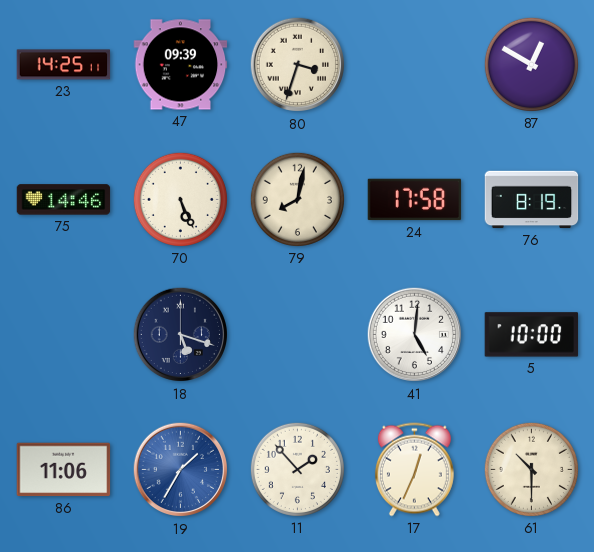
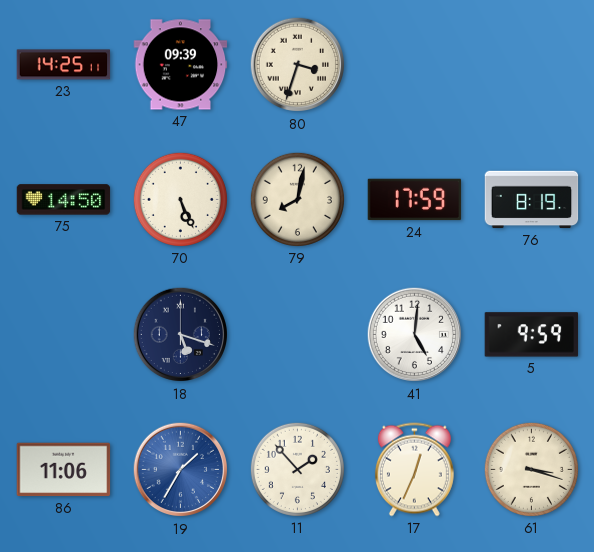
87: 12:50 -> none (531, 64)
75: 14:46 -> 14:50 (64, 200)
24: 17:58 -> 17:59 (415, 200)
5: 10:00 -> 9:59 (532, 335)
61: 10:30 -> 3:18 (531, 469)
